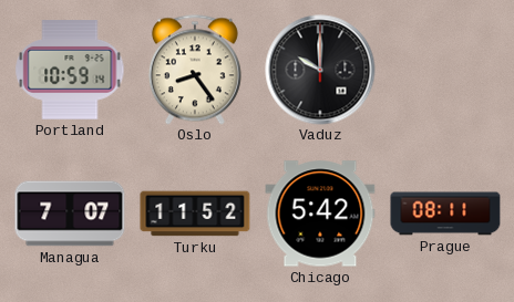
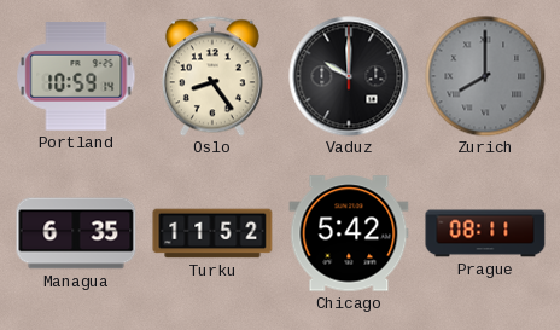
Zurich: none -> 8:00 (485, 76)
Managua: 7:07 -> 6:35 (76, 233)
